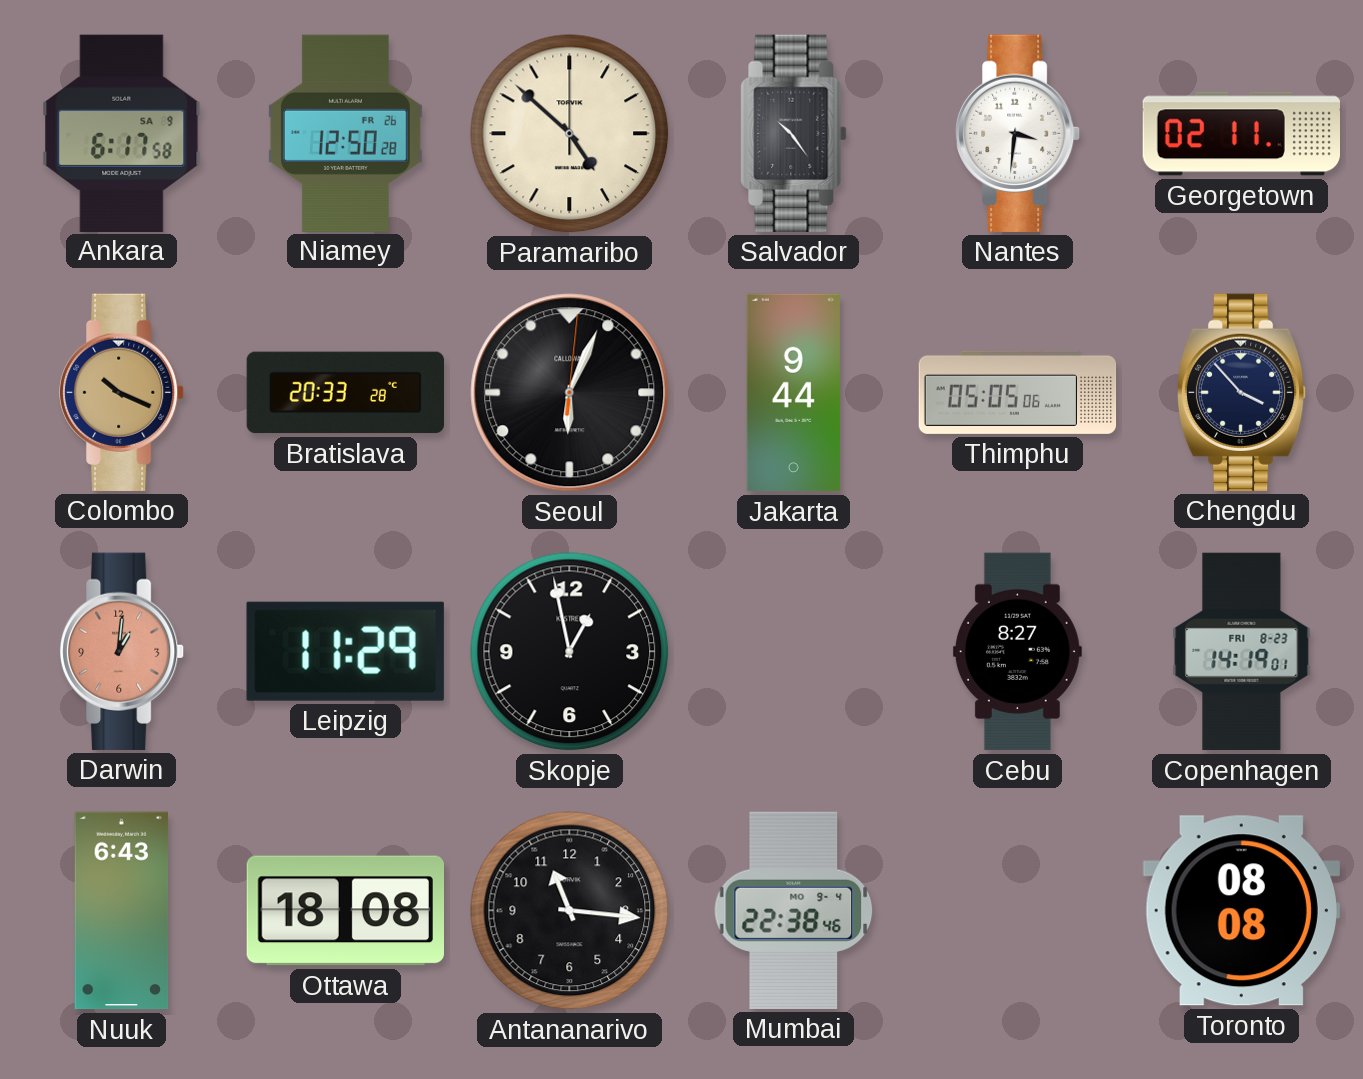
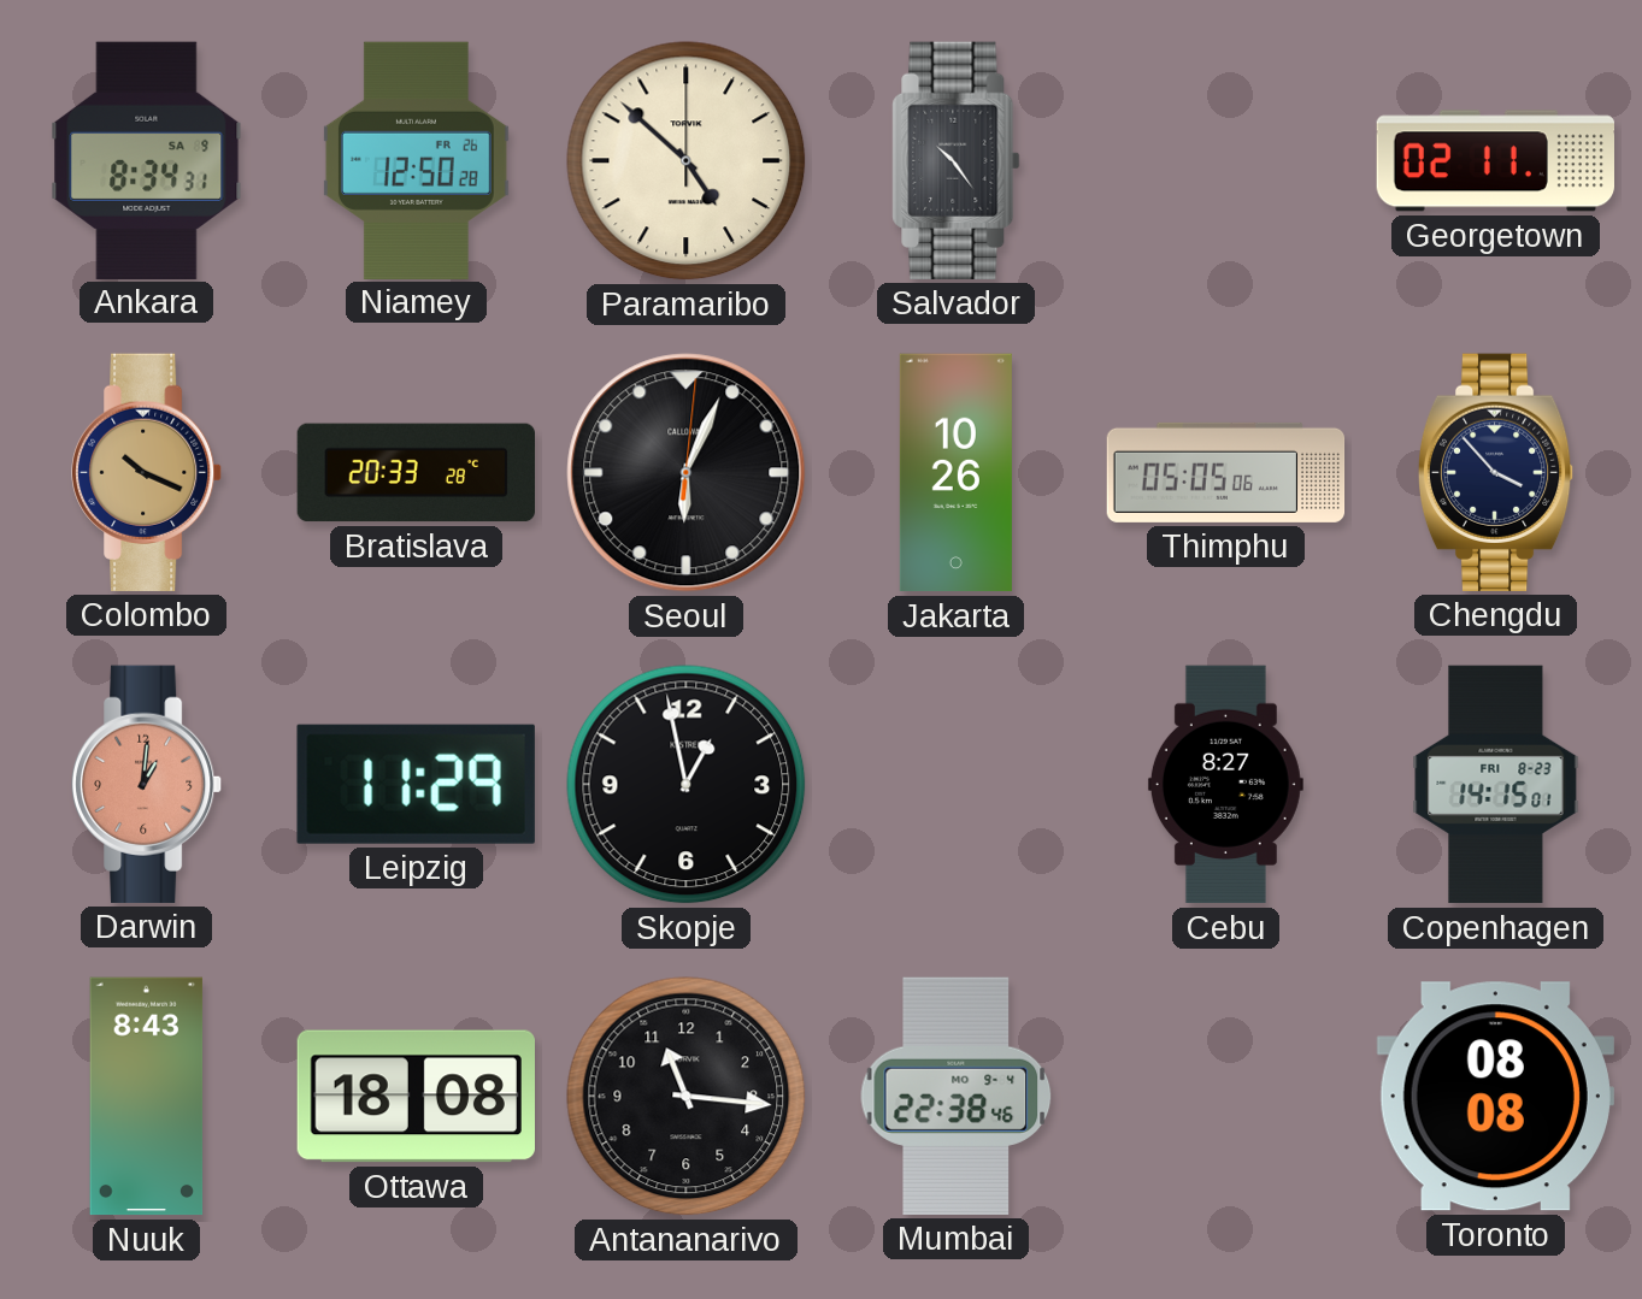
Ankara: 6:17 -> 8:34 (147, 160)
Nantes: 3:31 -> none (1019, 133)
Jakarta: 9:44 -> 10:26 (955, 473)
Copenhagen: 14:19 -> 14:15 (1496, 785)
Nuuk: 6:43 -> 8:43 (147, 1097)
